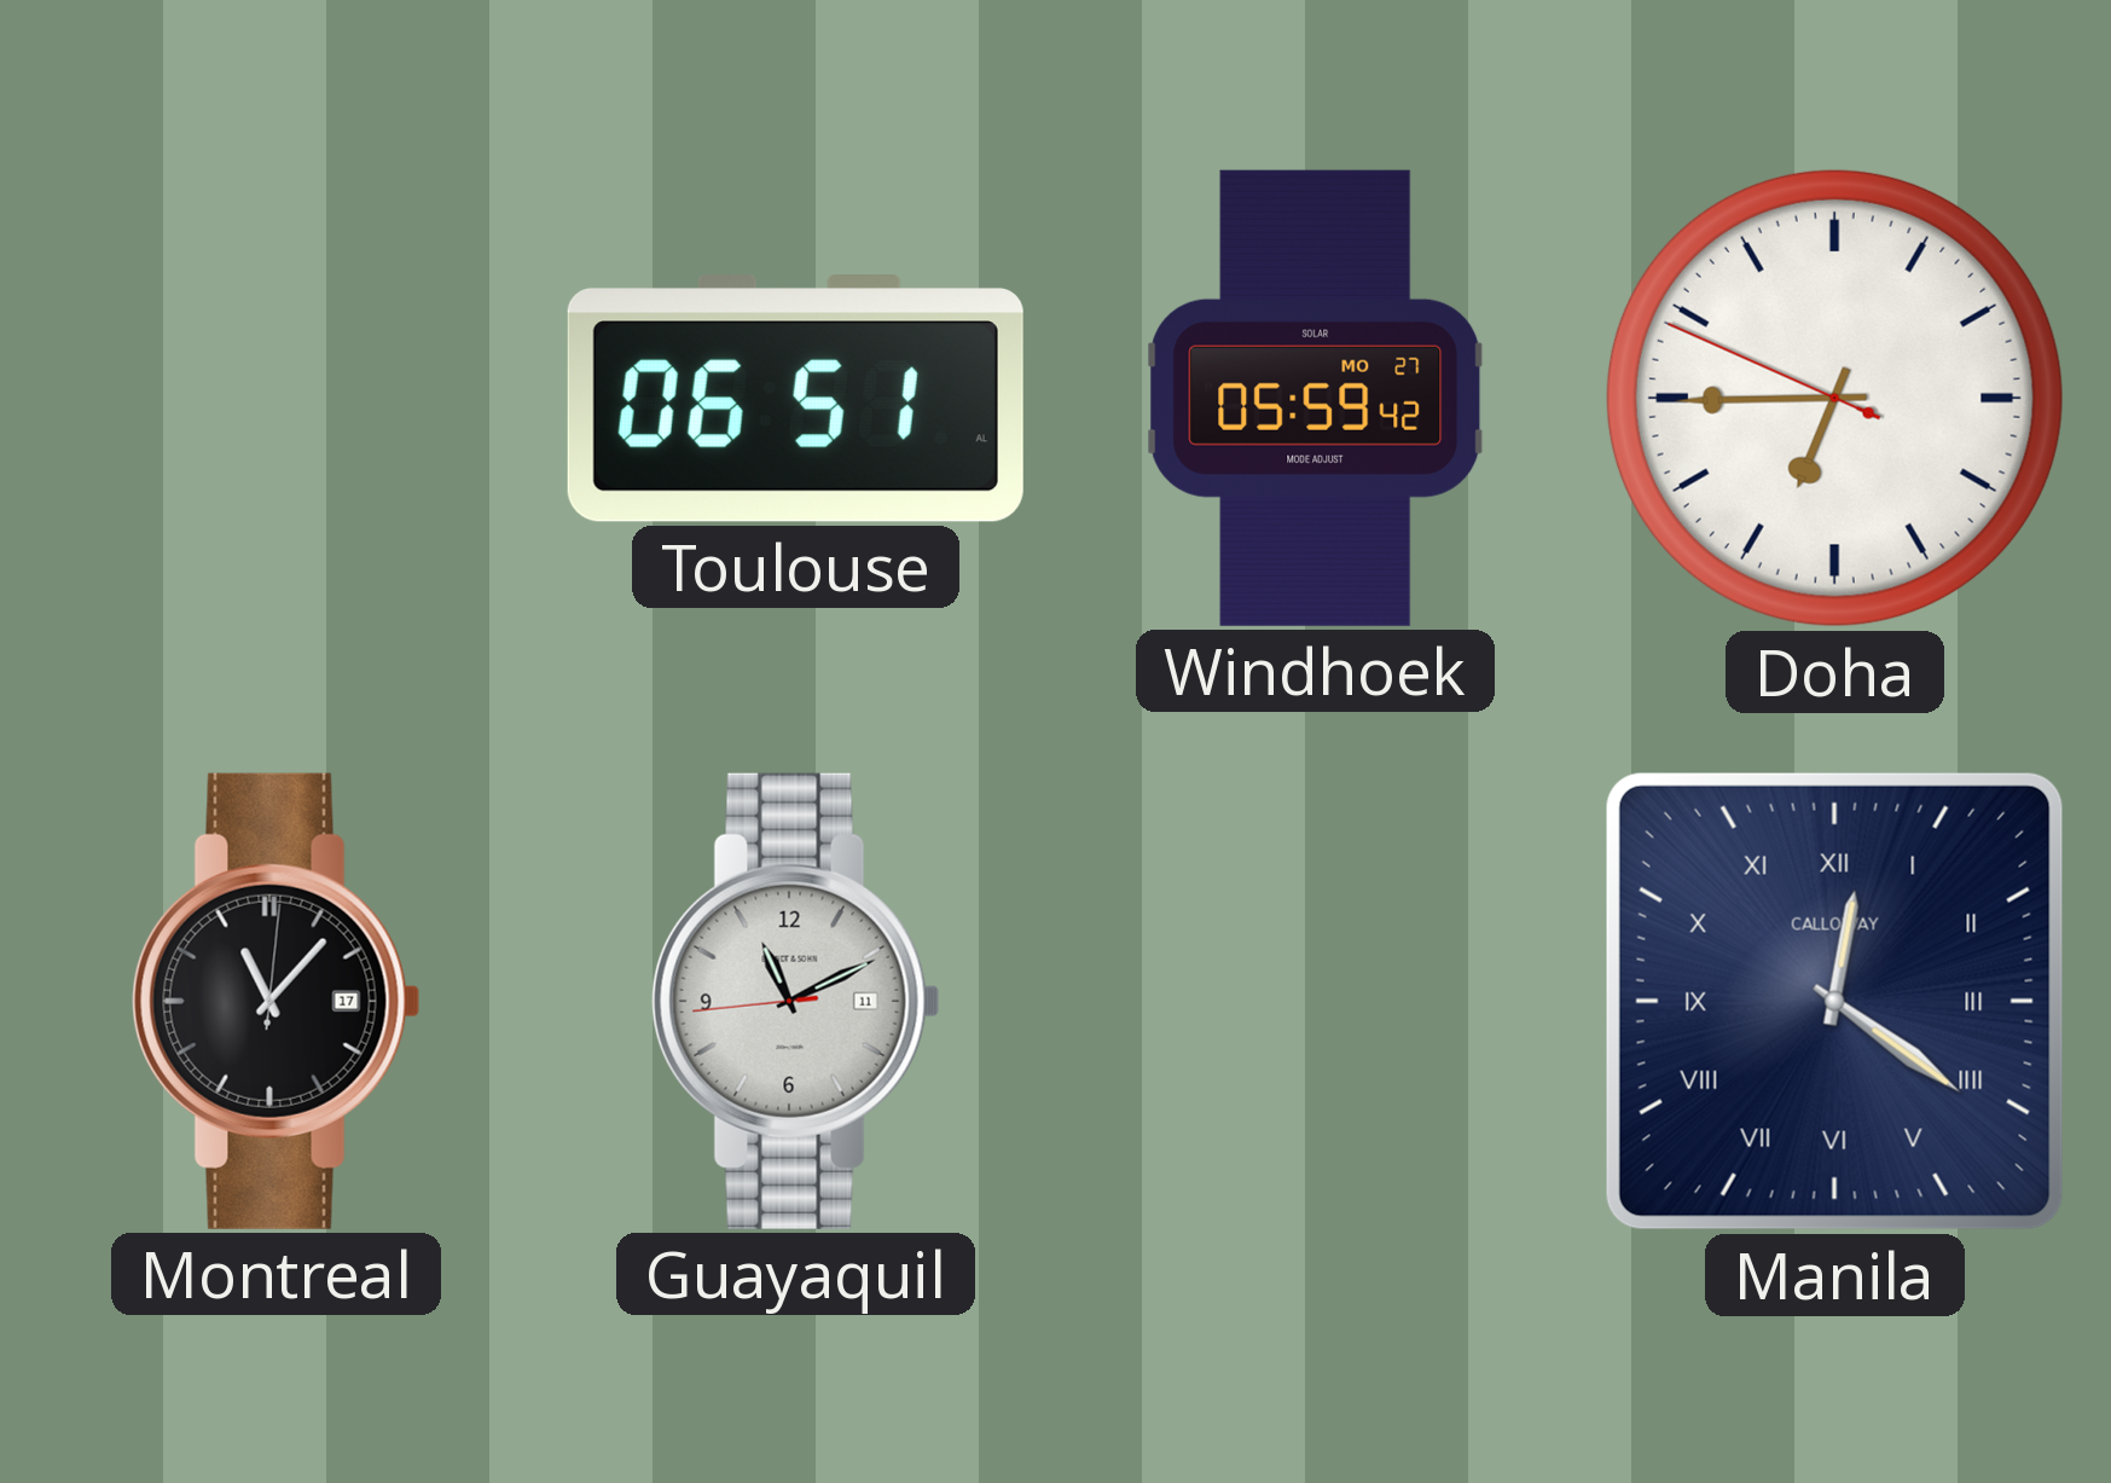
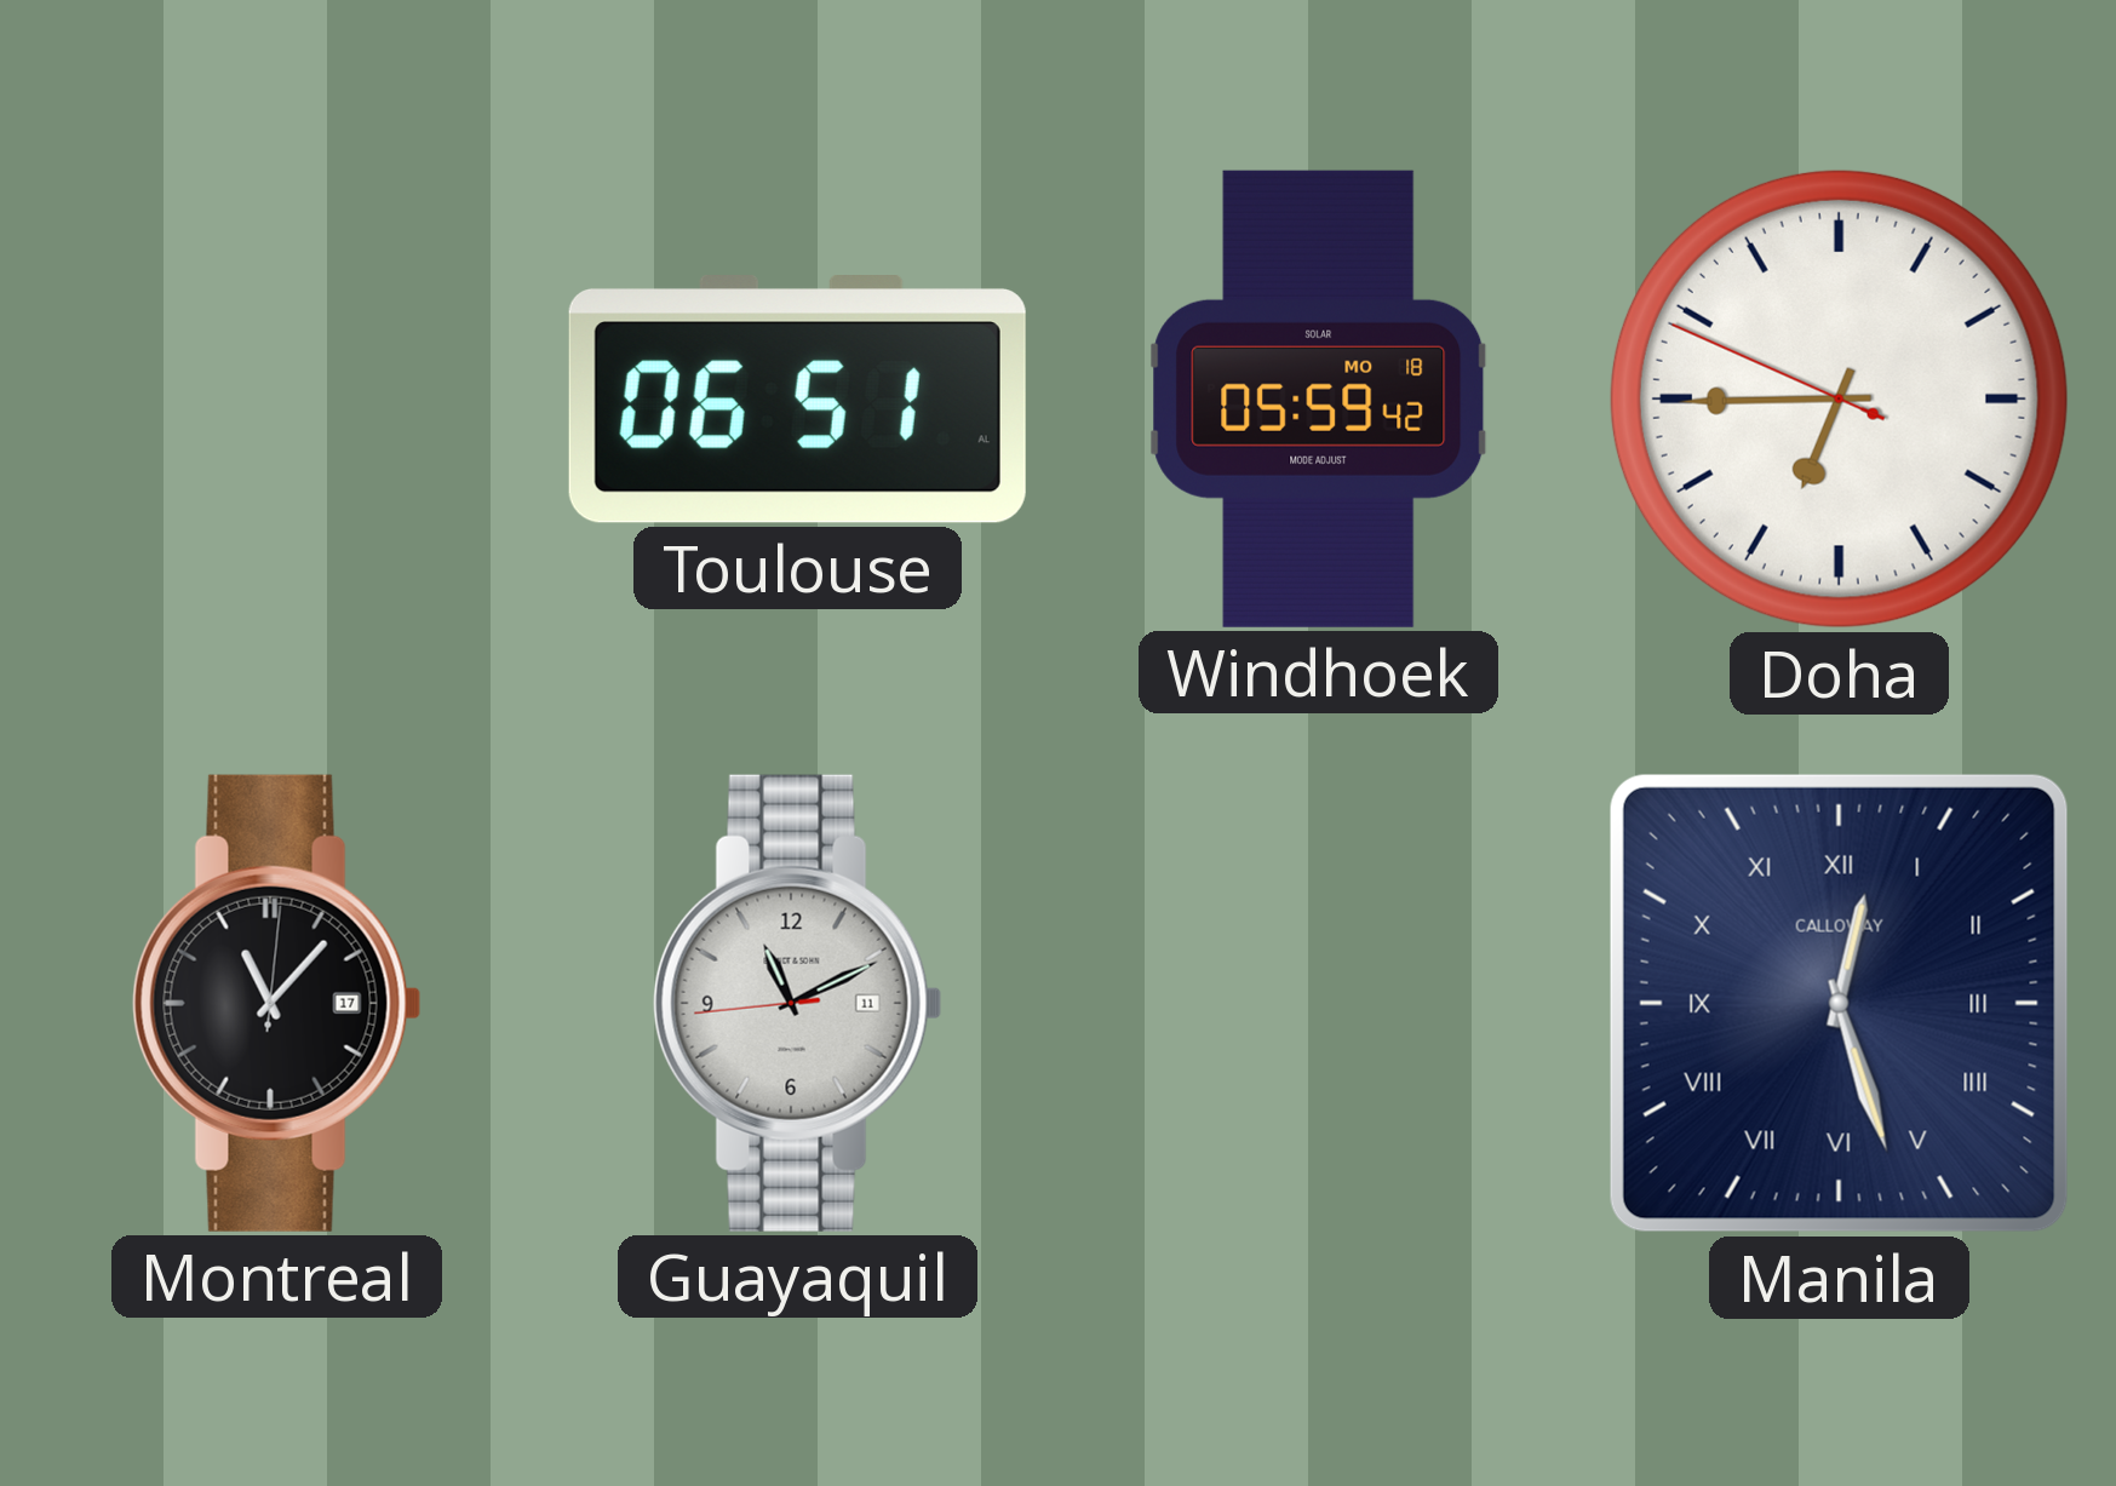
Windhoek date: MO 27 -> MO 18 (1319, 398)
Manila: 12:21 -> 12:27 (1839, 1003)
